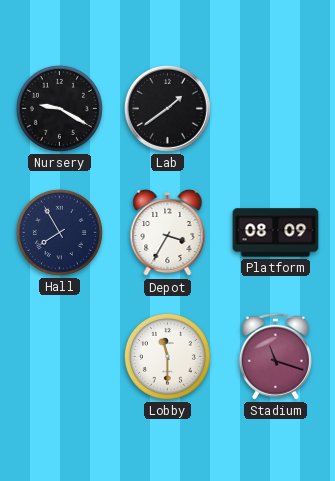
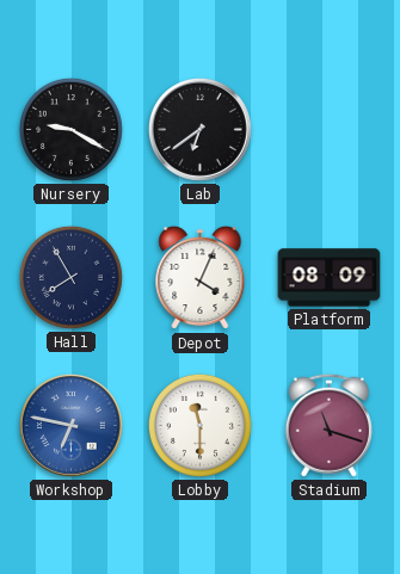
Lab: 1:39 -> 6:39 (199, 129)
Depot: 3:35 -> 4:04 (201, 278)
Workshop: none -> 6:47 (70, 425)
